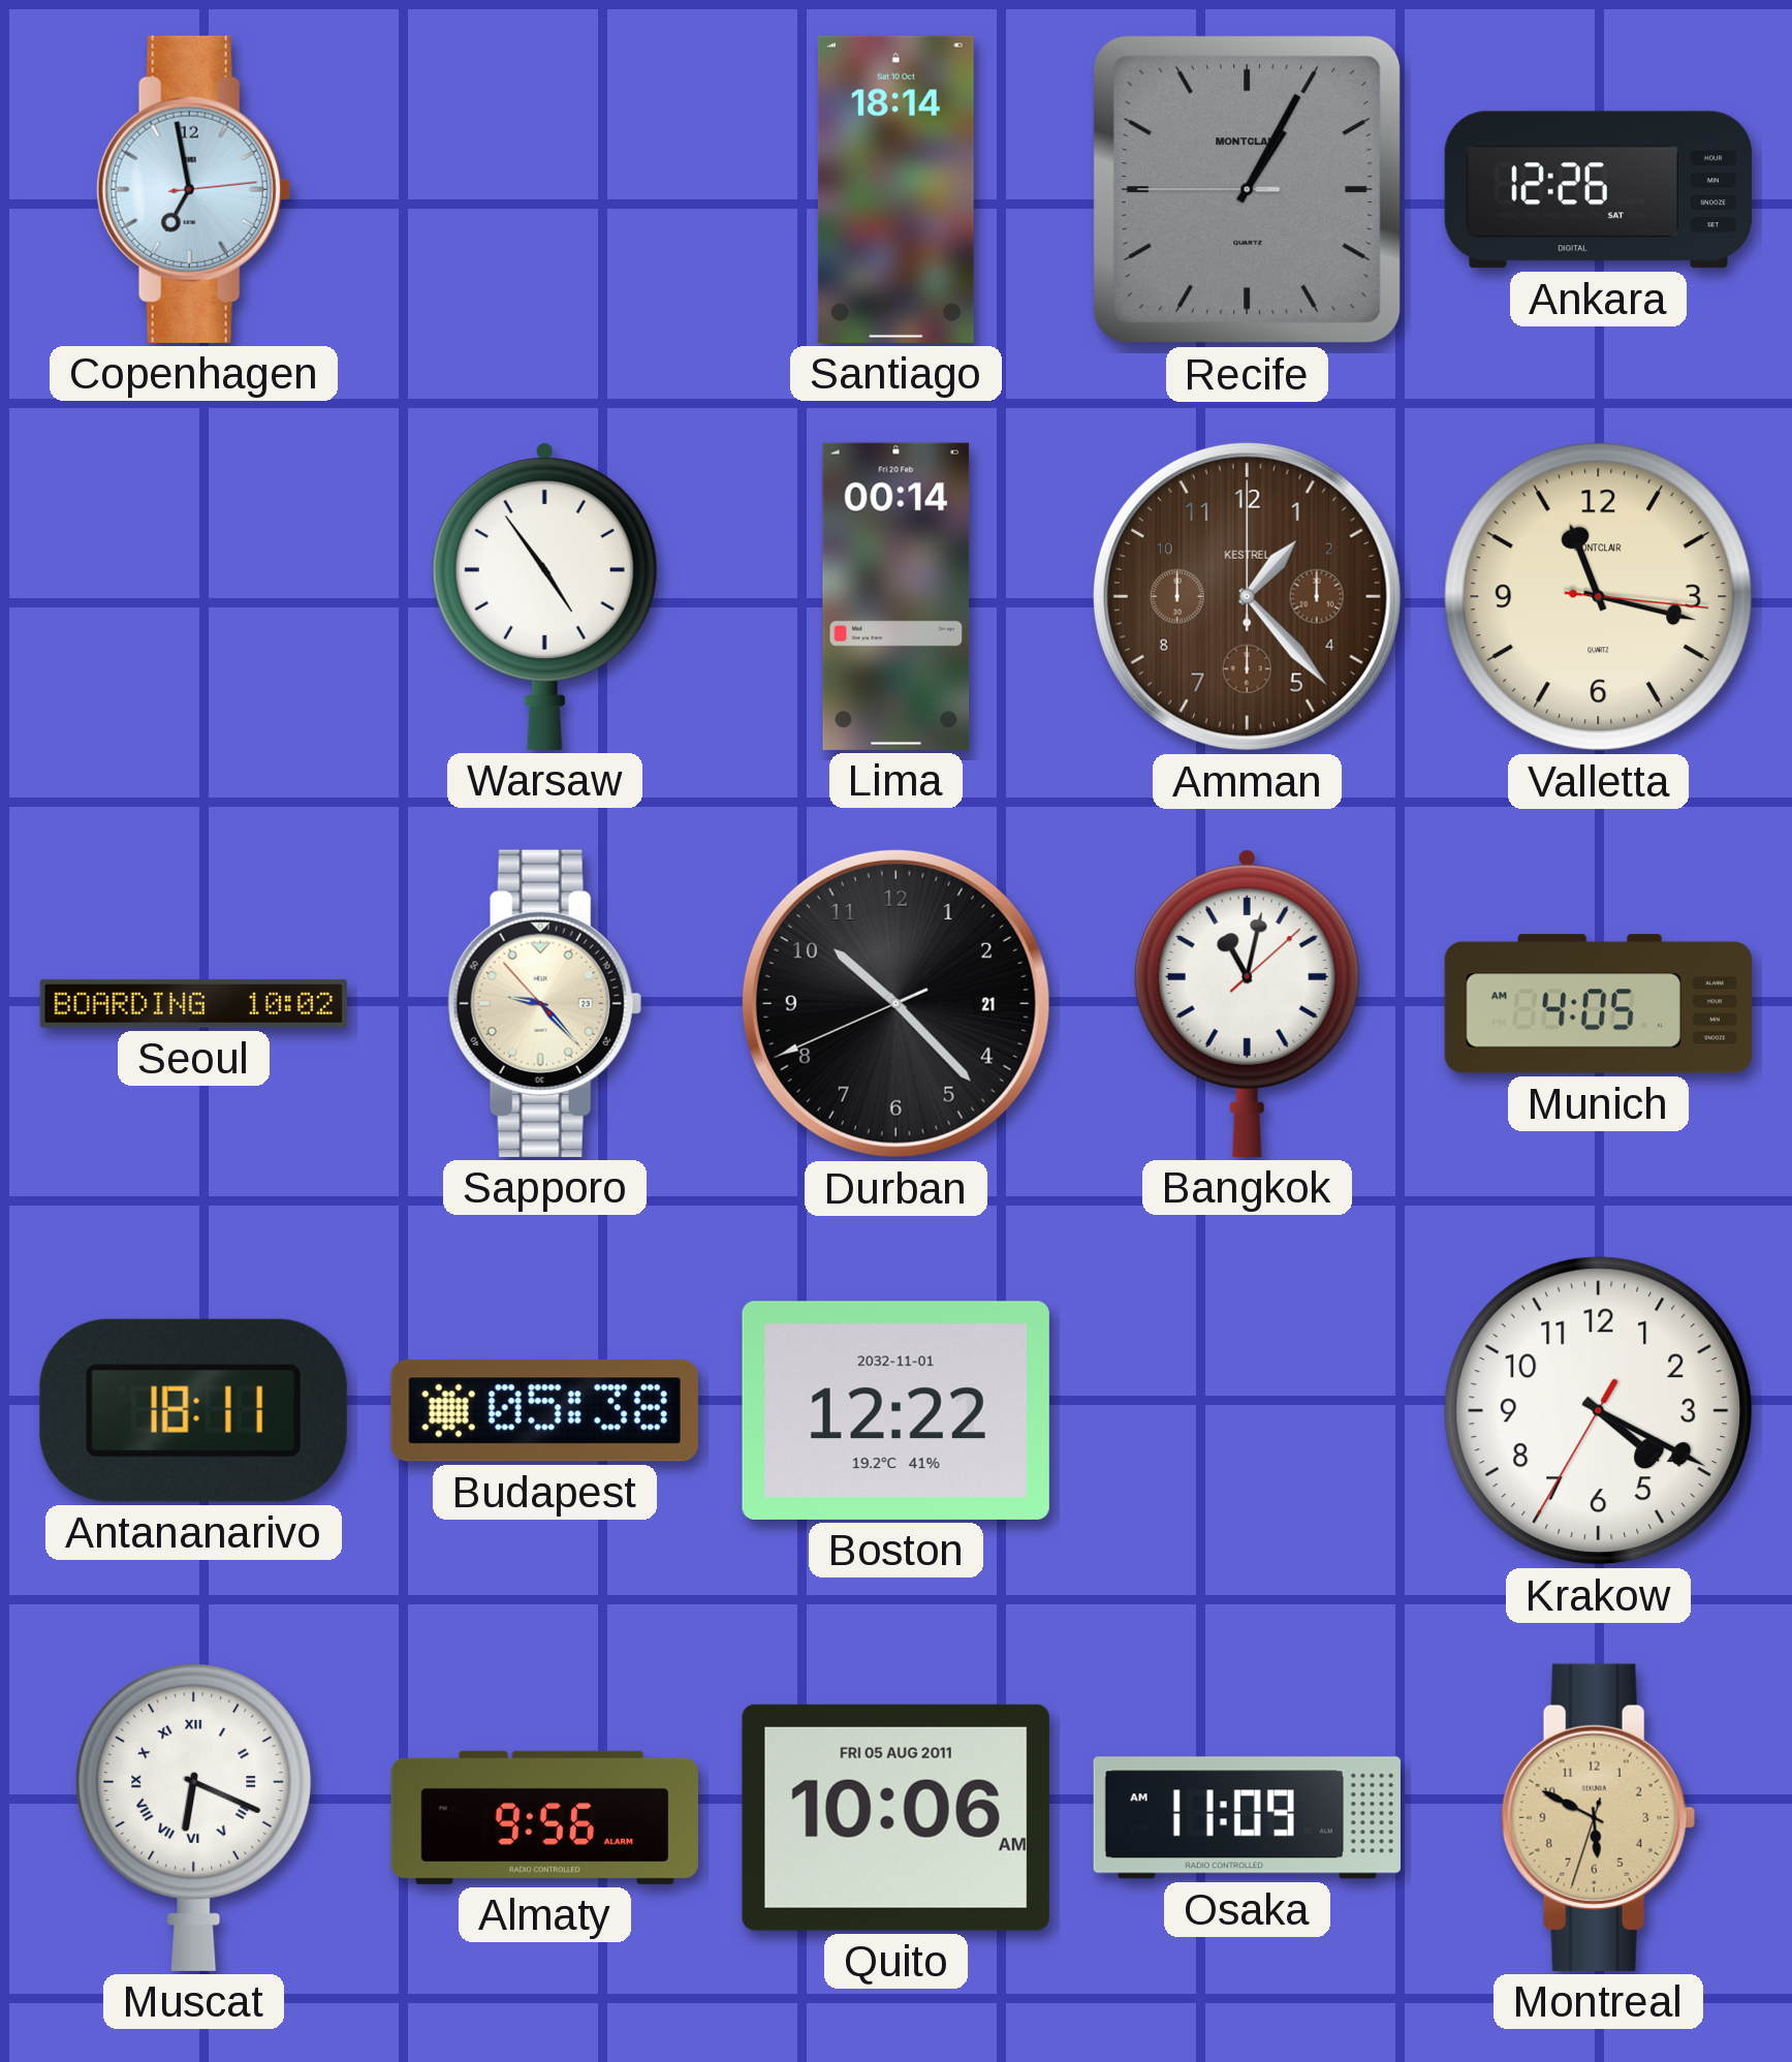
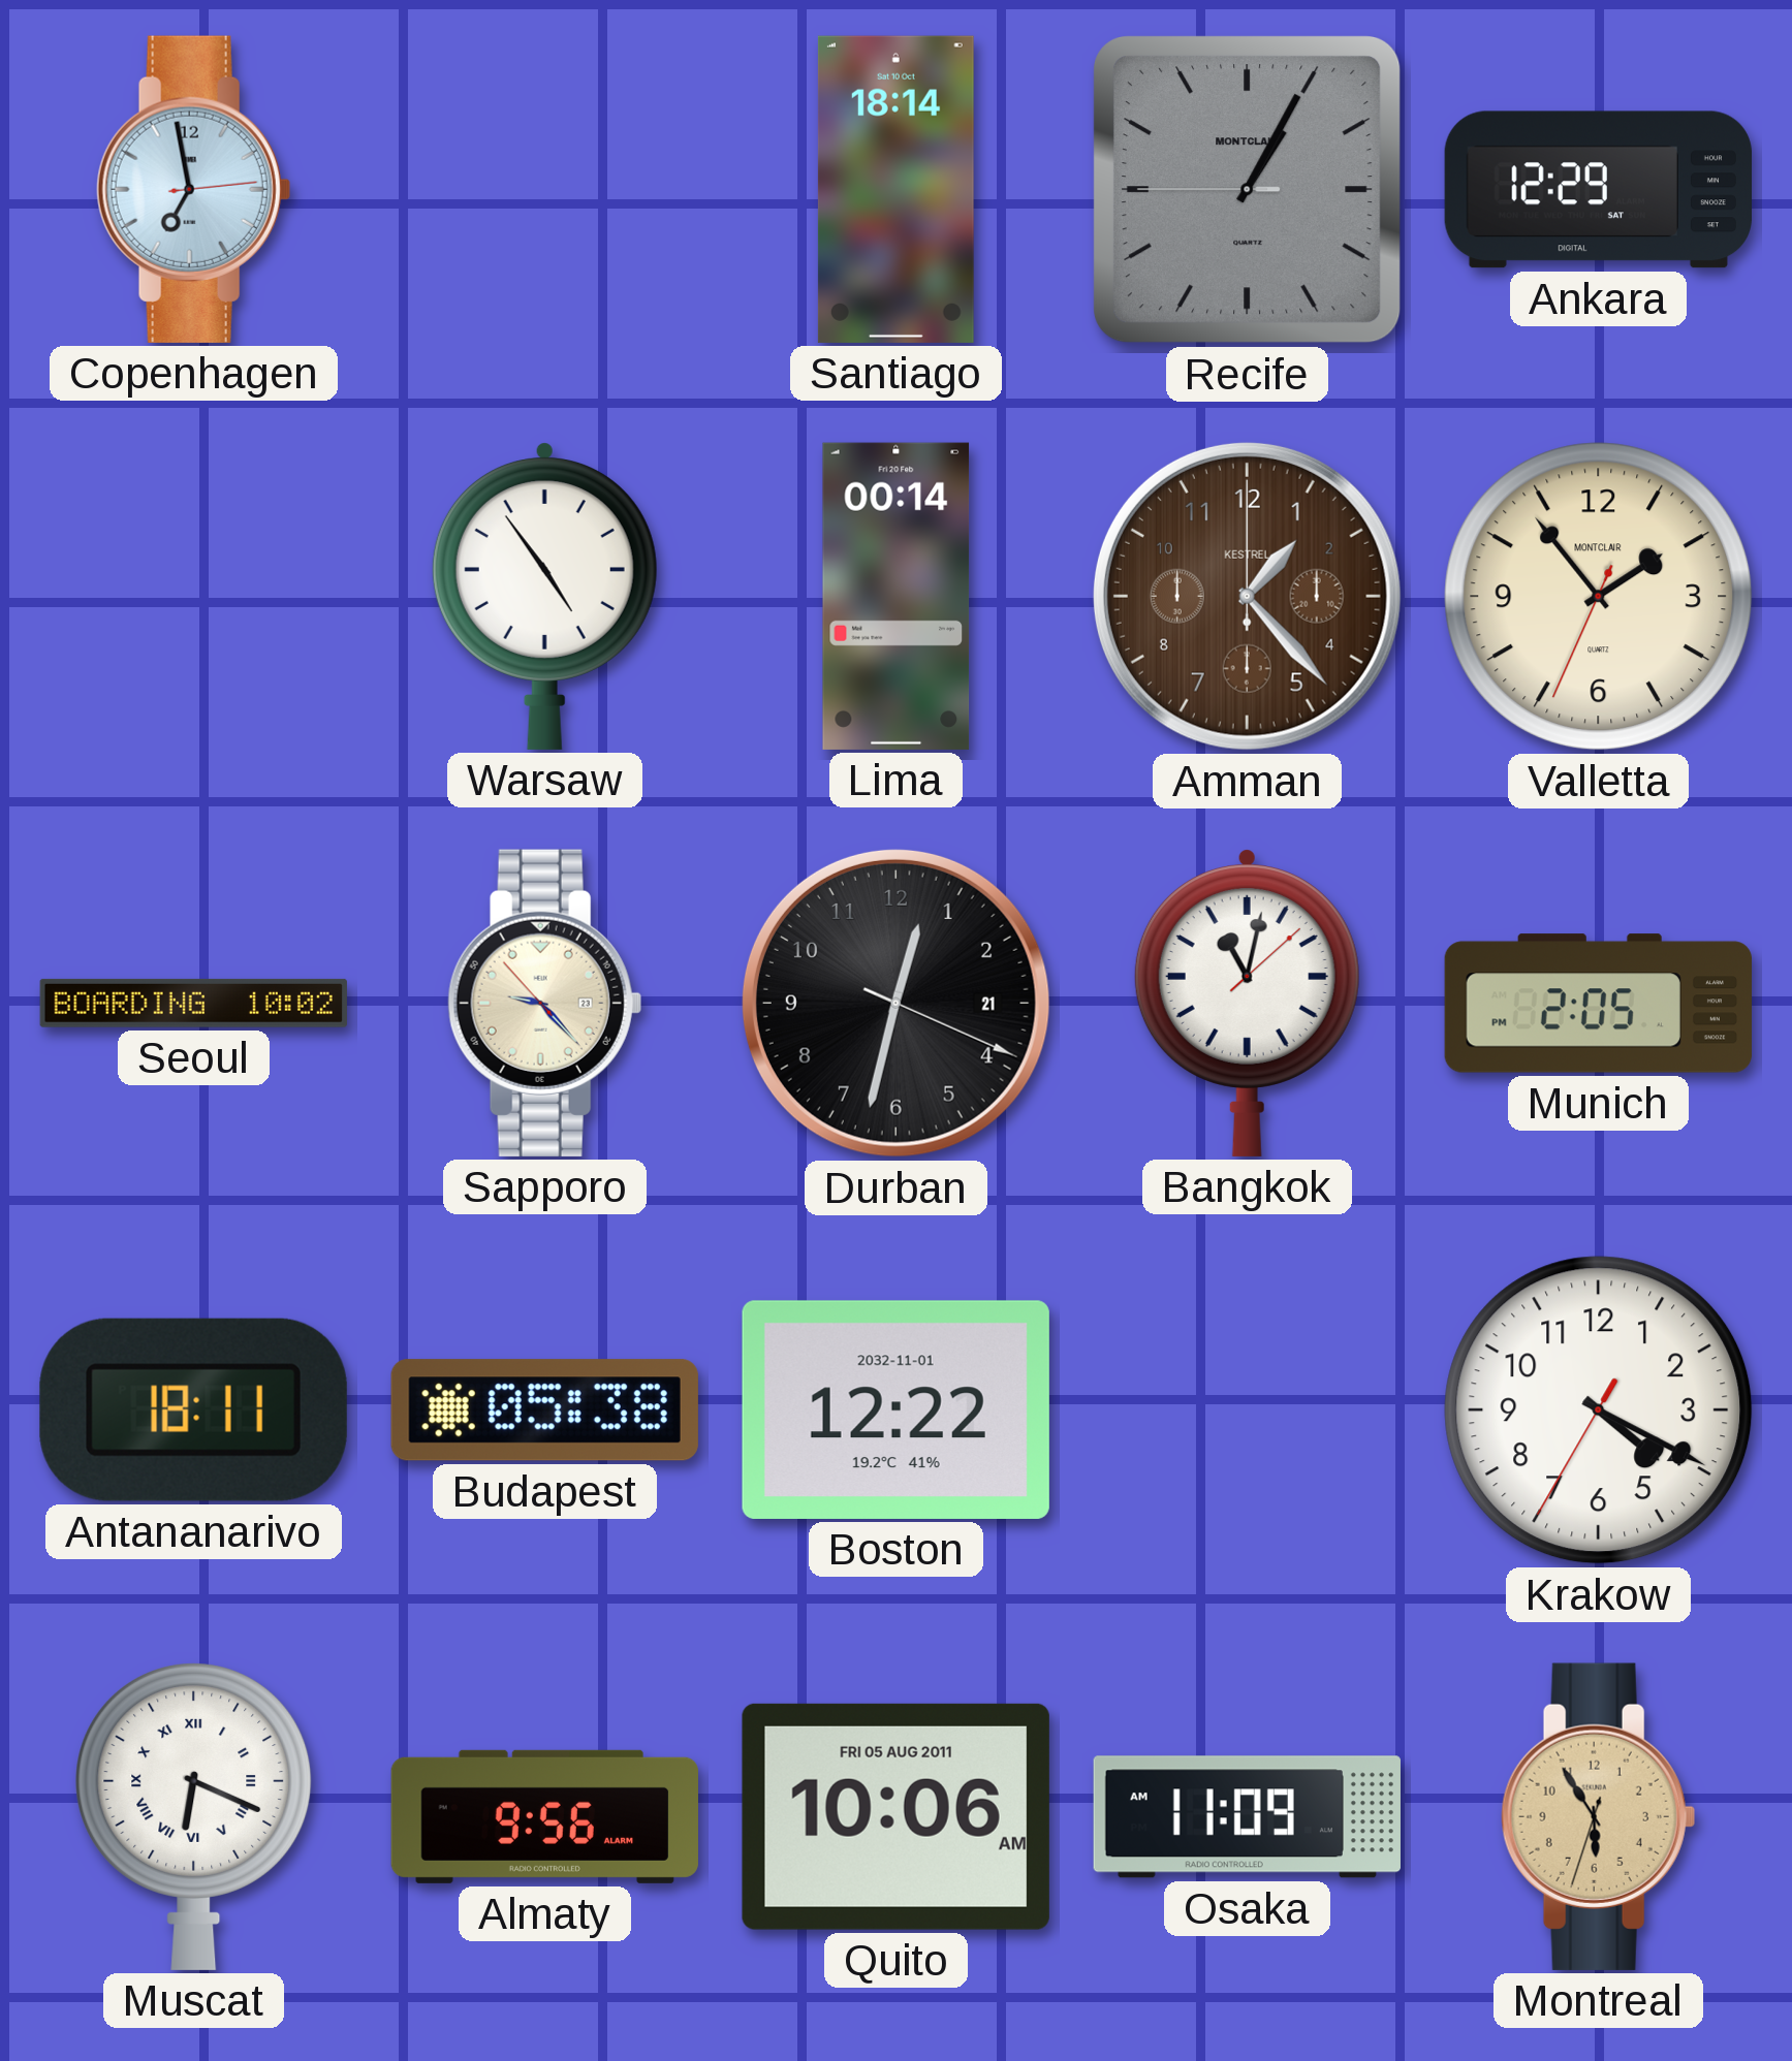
Ankara: 12:26 -> 12:29 (1598, 190)
Valletta: 11:17 -> 1:53 (1599, 597)
Durban: 10:22 -> 12:32 (895, 1003)
Munich: 4:05 -> 2:05 (1598, 1004)
Montreal: 5:49 -> 5:54 (1598, 1816)
